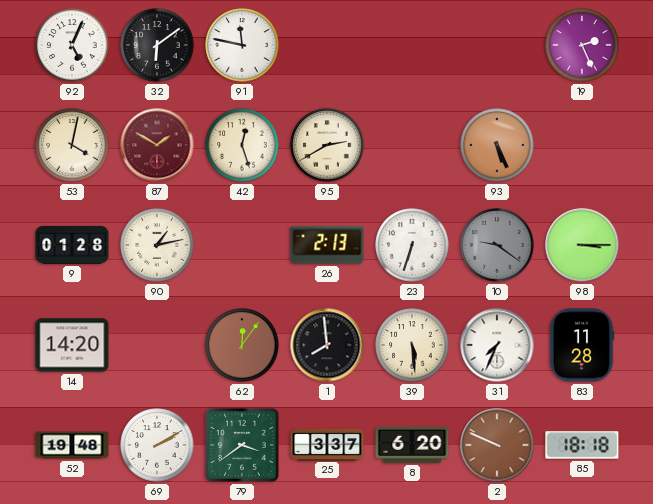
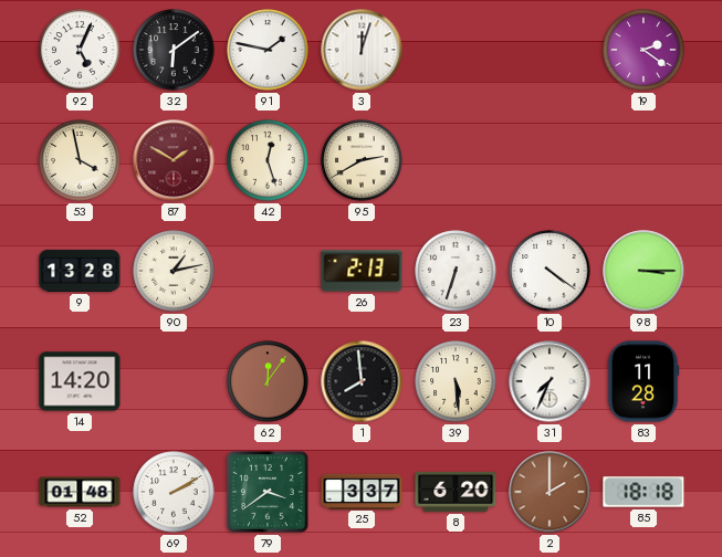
91: 11:47 -> 1:47 (268, 50)
3: none -> 12:03 (362, 50)
19: 2:26 -> 2:21 (643, 50)
53: 4:02 -> 3:58 (80, 160)
93: 5:26 -> none (497, 145)
9: 01:28 -> 13:28 (80, 271)
10: 9:21 -> 4:21 (550, 271)
10 dial: grey -> white (550, 271)
52: 19:48 -> 01:48 (80, 492)
2: 9:49 -> 2:00 (550, 492)
